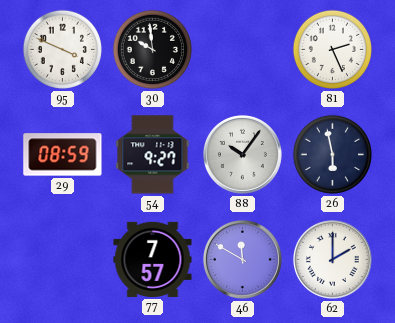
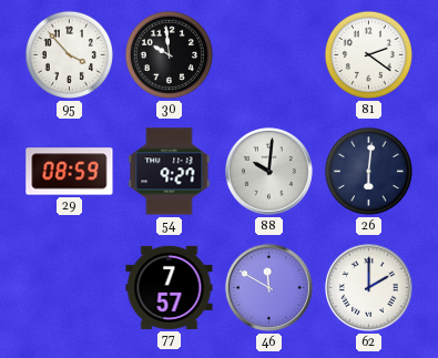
95: 3:49 -> 3:53 (69, 54)
81: 2:26 -> 2:21 (368, 54)
88: 10:06 -> 10:01 (268, 171)
26: 5:58 -> 6:01 (368, 171)
